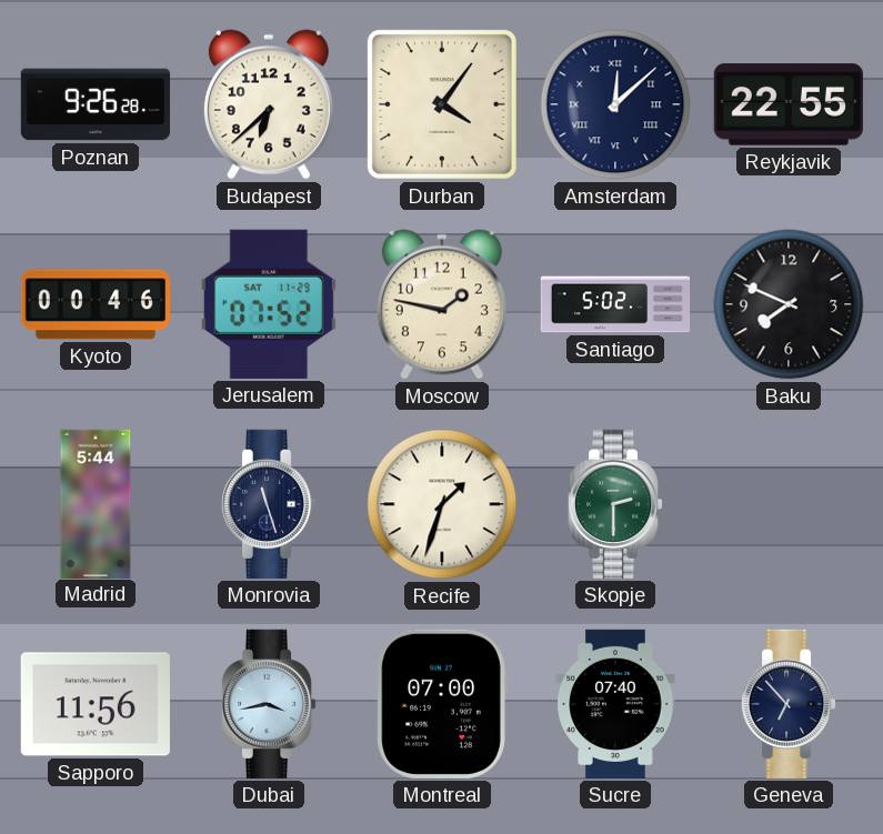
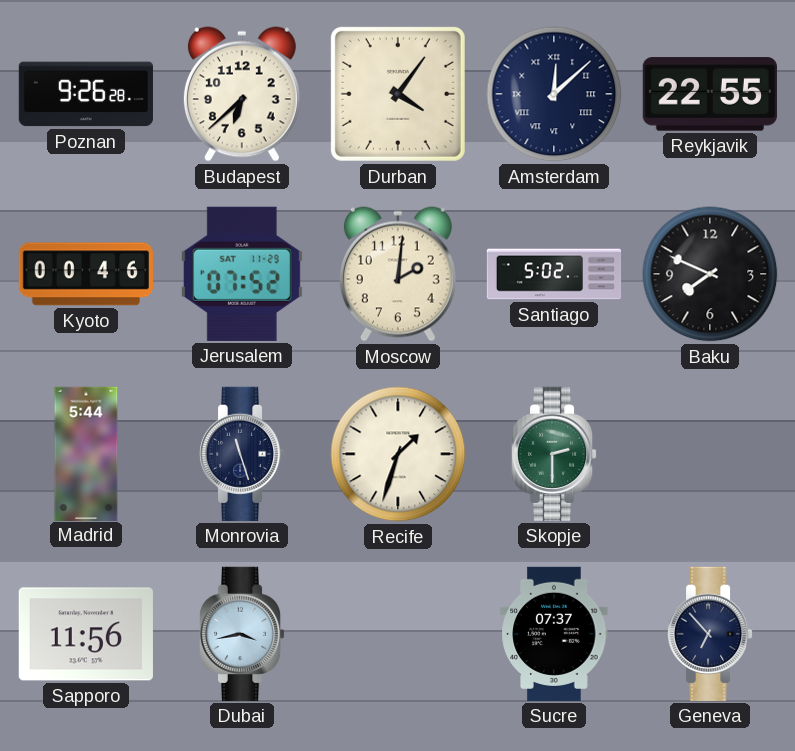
Moscow: 1:47 -> 2:01 (398, 274)
Montreal: 07:00 -> none (442, 704)
Sucre: 07:40 -> 07:37 (554, 634)
